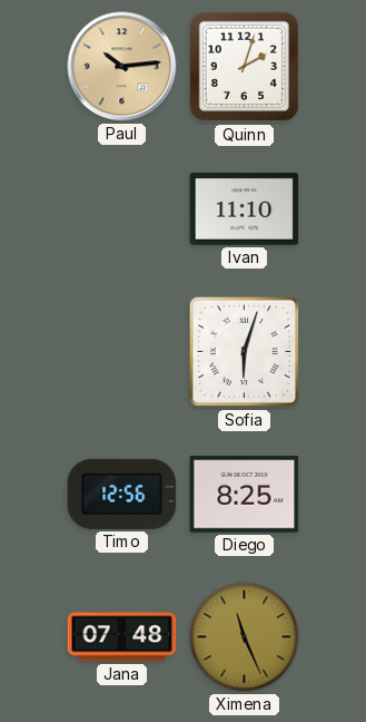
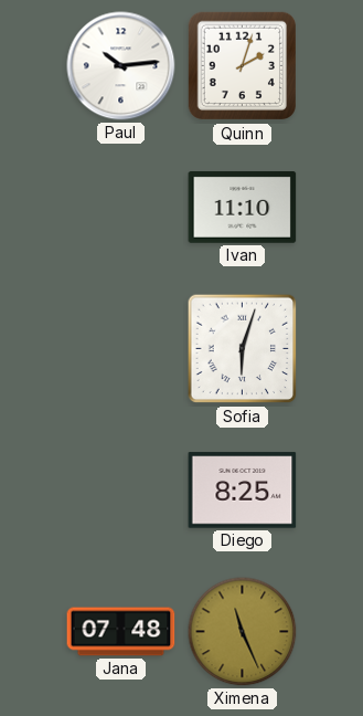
Paul dial: champagne -> white (121, 66)
Timo: 12:56 -> none (122, 494)
